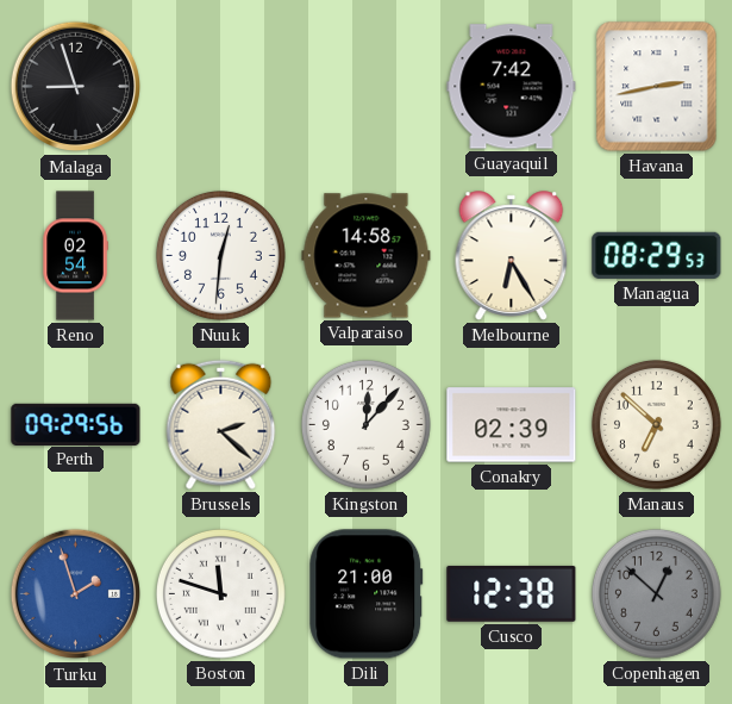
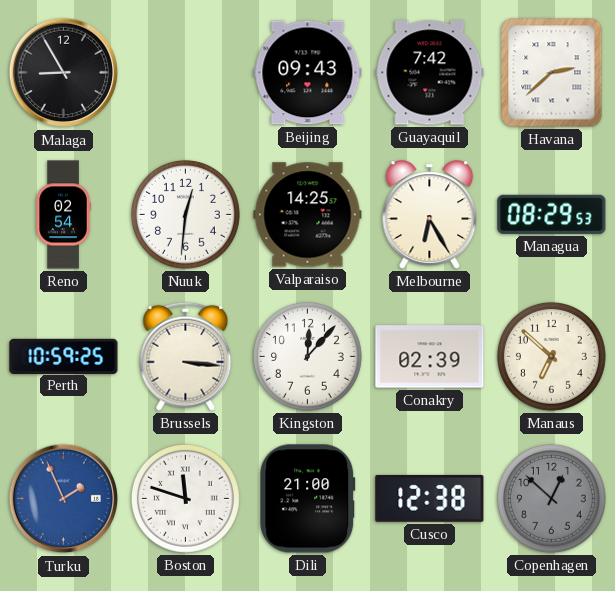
Malaga: 8:57 -> 8:55 (64, 73)
Beijing: none -> 09:43 (308, 73)
Havana: 2:43 -> 2:38 (552, 73)
Valparaiso: 14:58 -> 14:25 (308, 215)
Perth: 09:29 -> 10:59 (64, 356)
Brussels: 2:22 -> 3:16 (186, 356)
Turku: 1:57 -> 1:56 (64, 499)
